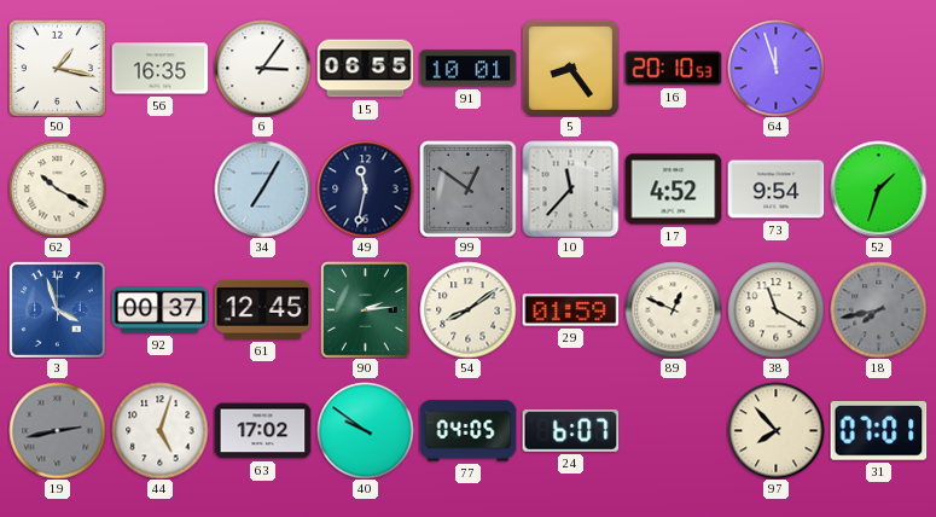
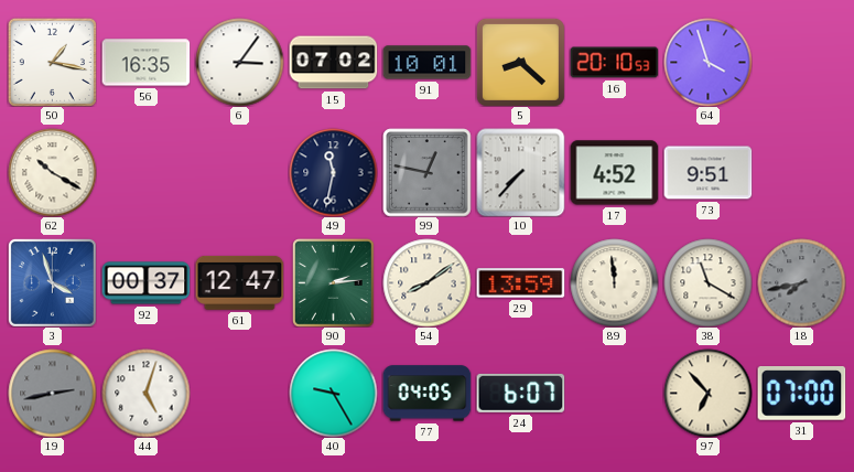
15: 06:55 -> 07:02 (333, 63)
5: 8:24 -> 8:22 (520, 62)
64: 11:57 -> 3:57 (707, 62)
34: 7:05 -> none (262, 188)
99: 12:51 -> 12:47 (426, 172)
10: 11:37 -> 7:37 (520, 172)
73: 9:54 -> 9:51 (707, 173)
52: 1:33 -> none (878, 188)
61: 12:45 -> 12:47 (239, 282)
29: 01:59 -> 13:59 (520, 283)
89: 12:49 -> 11:59 (614, 282)
63: 17:02 -> none (262, 431)
40: 9:51 -> 9:25 (333, 393)
97: 7:53 -> 6:53 (707, 393)
31: 07:01 -> 07:00 (801, 394)
